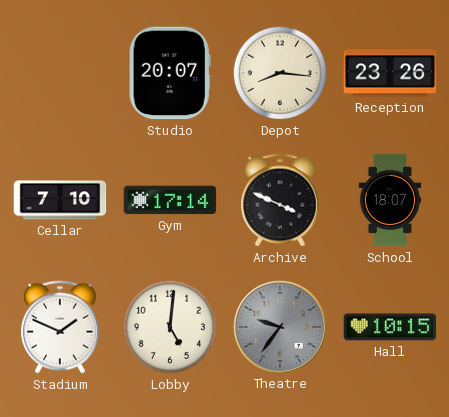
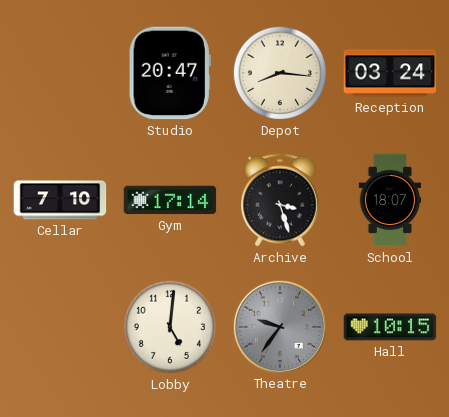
Studio: 20:07 -> 20:47 (170, 73)
Reception: 23:26 -> 03:24 (390, 73)
Archive: 3:49 -> 3:27 (281, 200)
Stadium: 1:49 -> none (61, 327)
